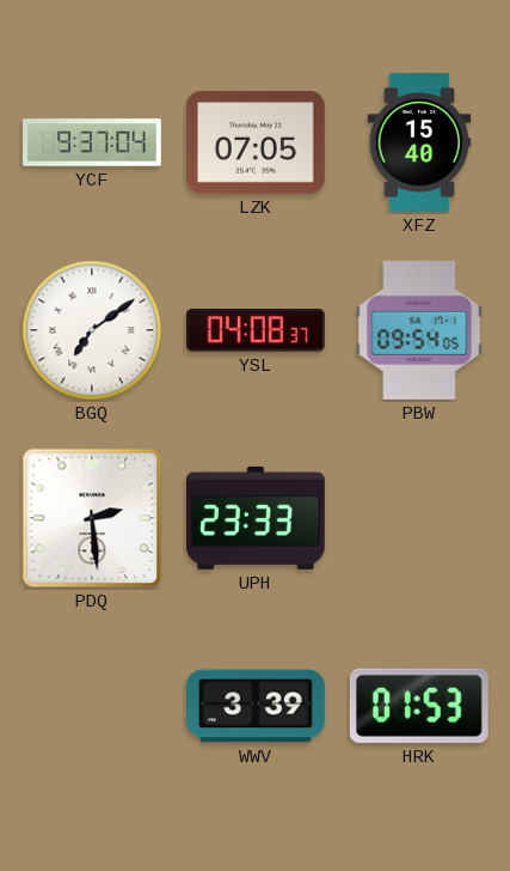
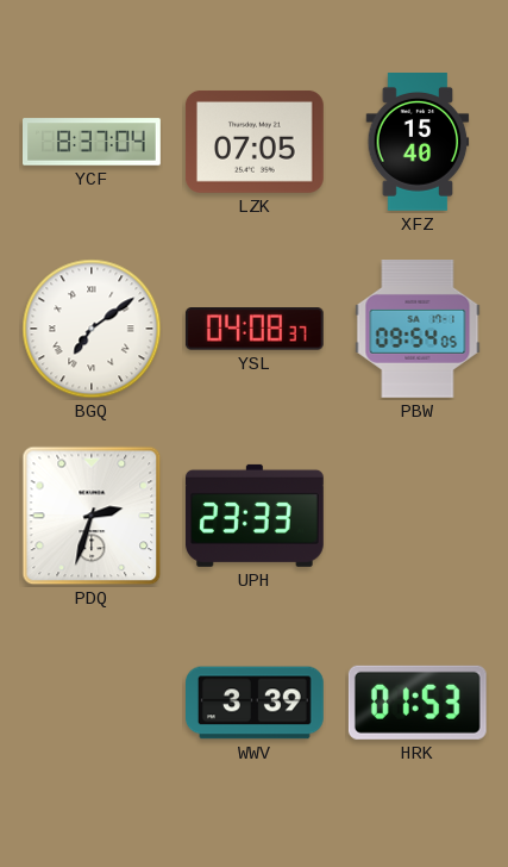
YCF: 9:37 -> 8:37 (92, 142)
PDQ: 2:29 -> 2:33 (92, 516)
